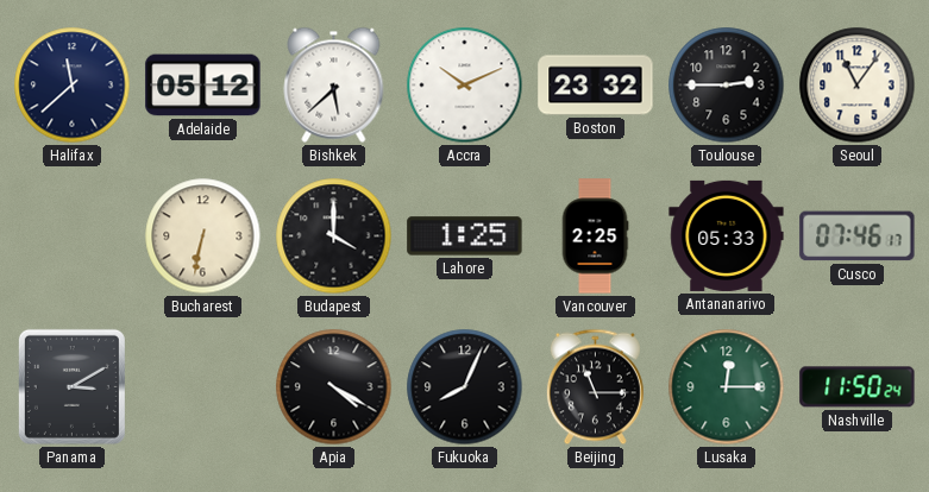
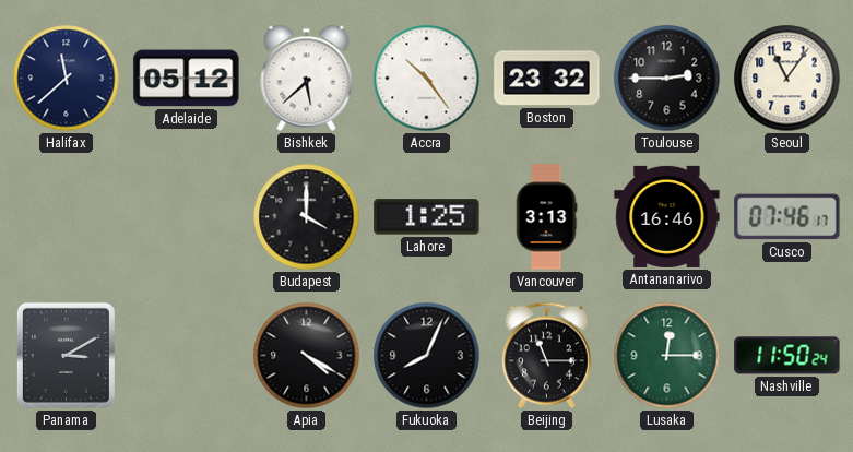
Accra: 10:11 -> 10:24 (427, 79)
Bucharest: 6:32 -> none (203, 236)
Vancouver: 2:25 -> 3:13 (546, 217)
Antananarivo: 05:33 -> 16:46 (667, 216)
